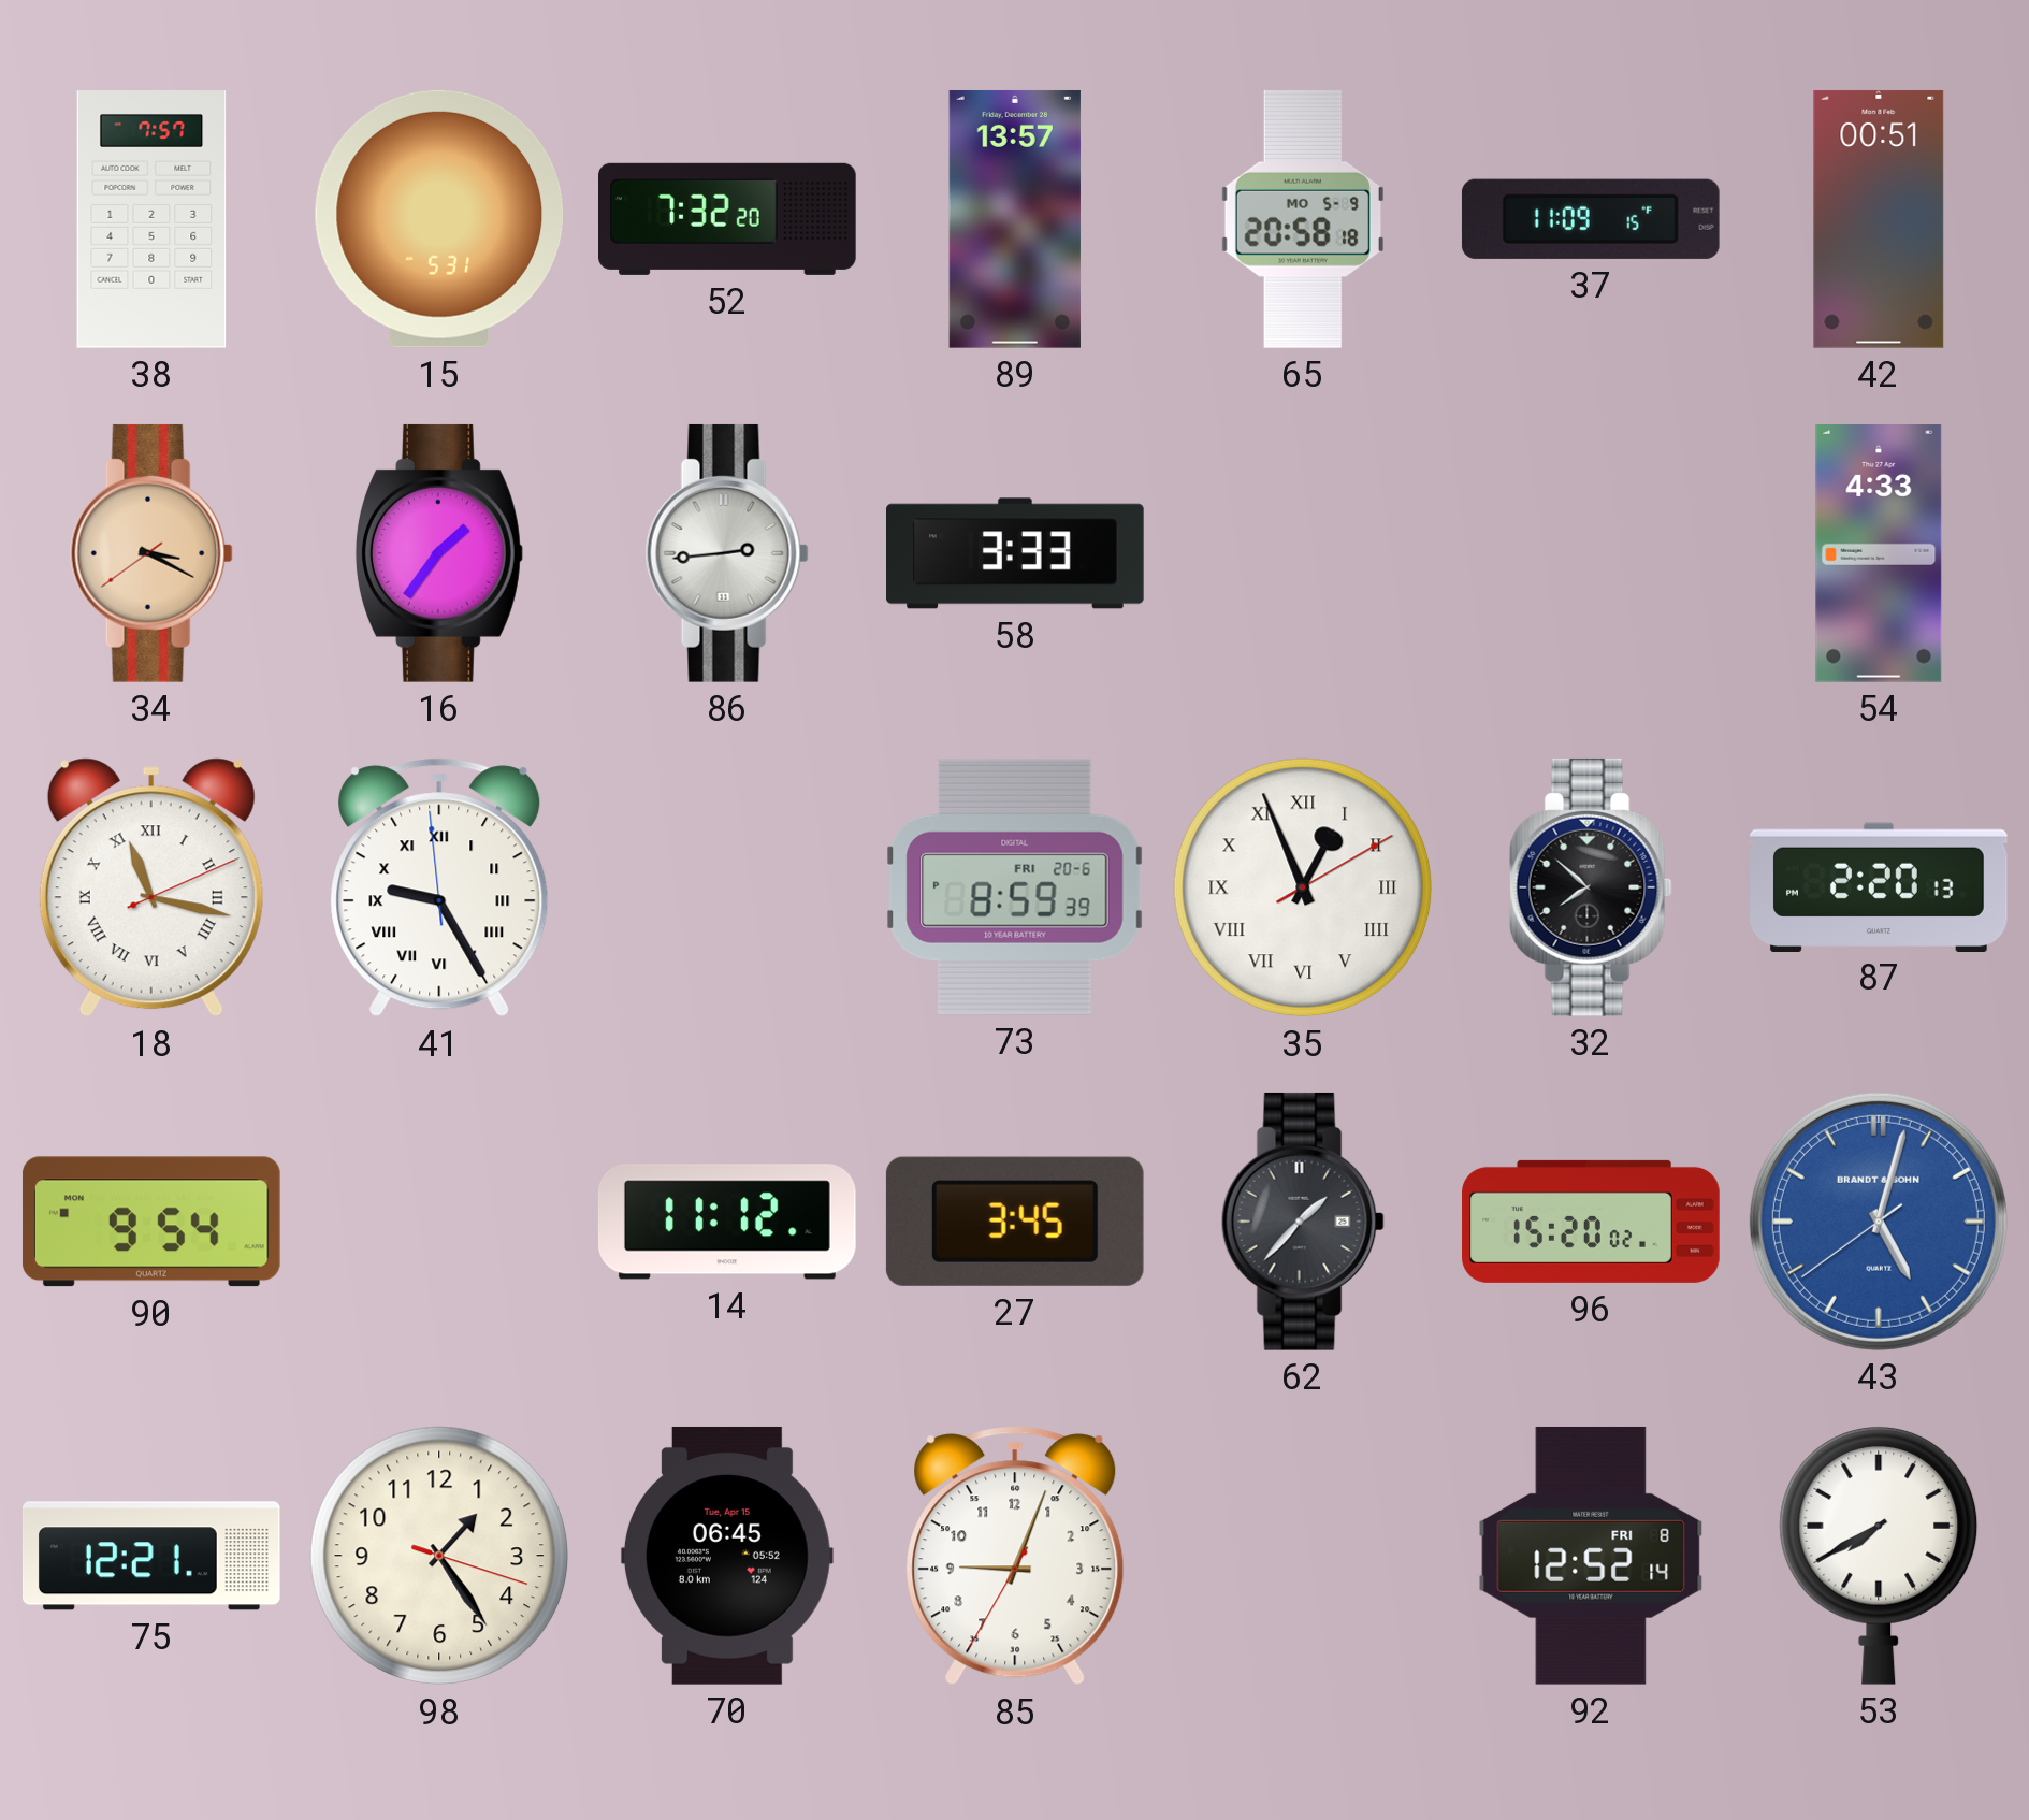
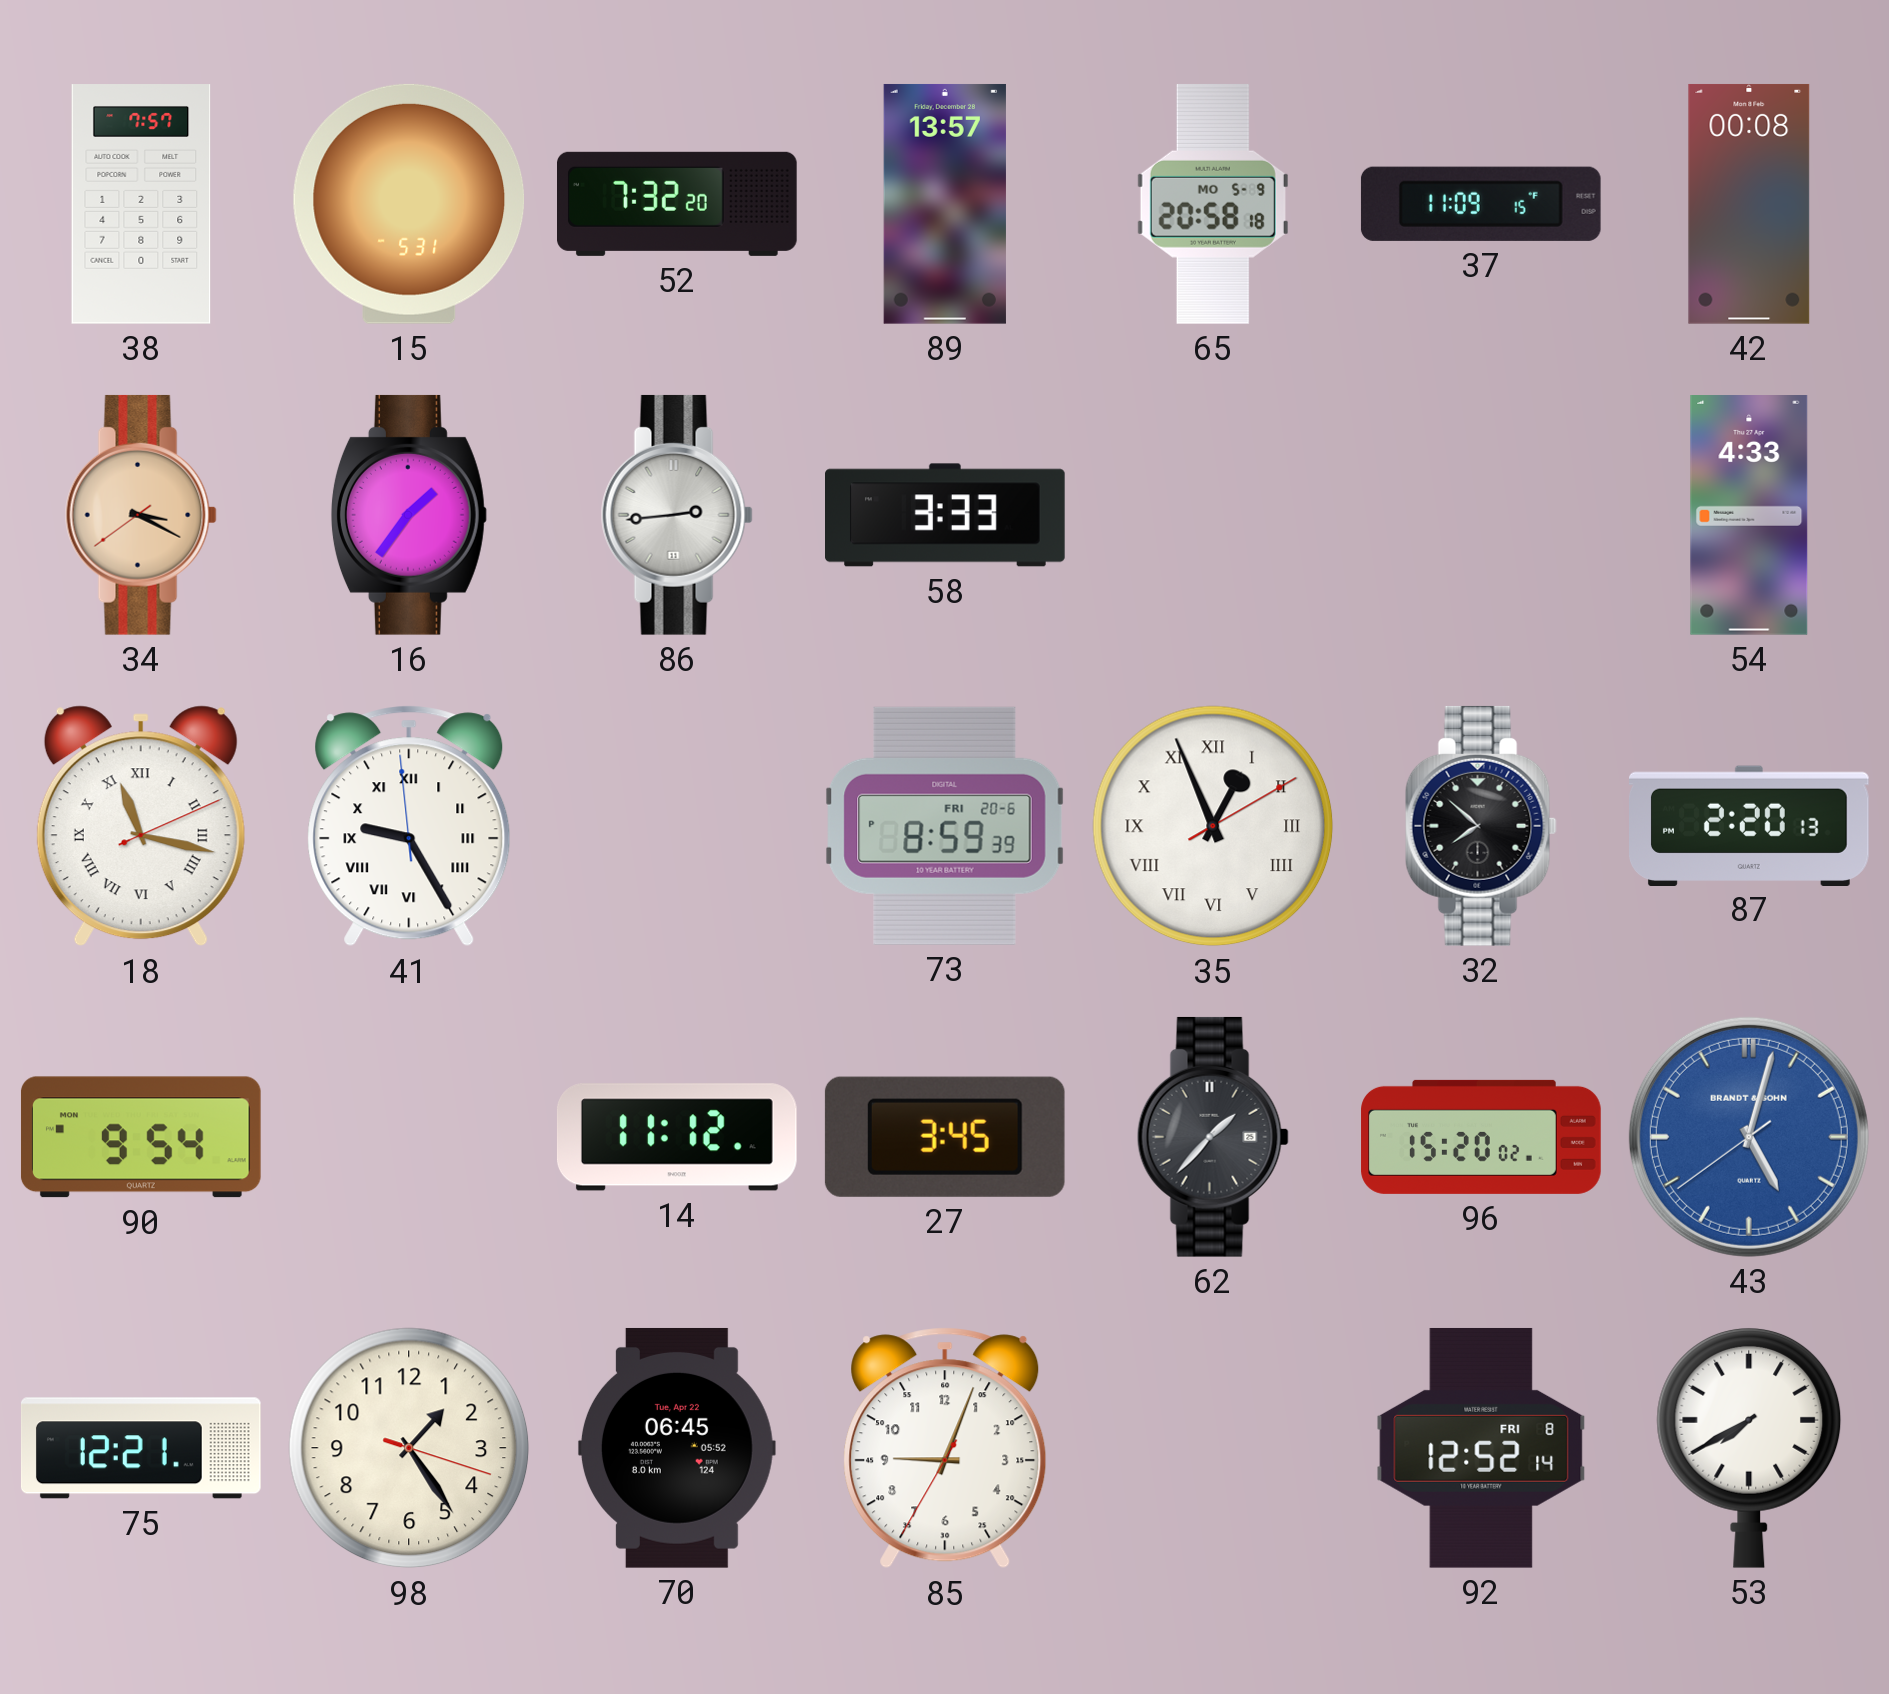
42: 00:51 -> 00:08 (1749, 204)
70 date: Tue, Apr 15 -> Tue, Apr 22 (677, 1448)
